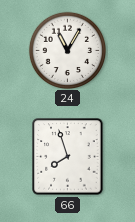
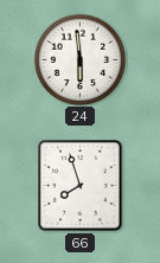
24: 11:05 -> 5:59 (79, 59)
